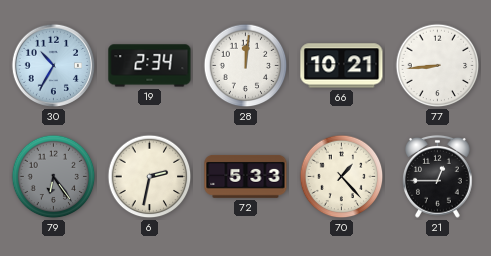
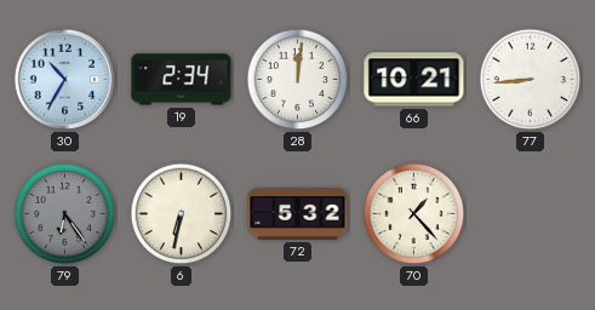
6: 2:32 -> 6:32 (182, 214)
72: 5:33 -> 5:32 (298, 214)
21: 12:45 -> none (438, 176)
